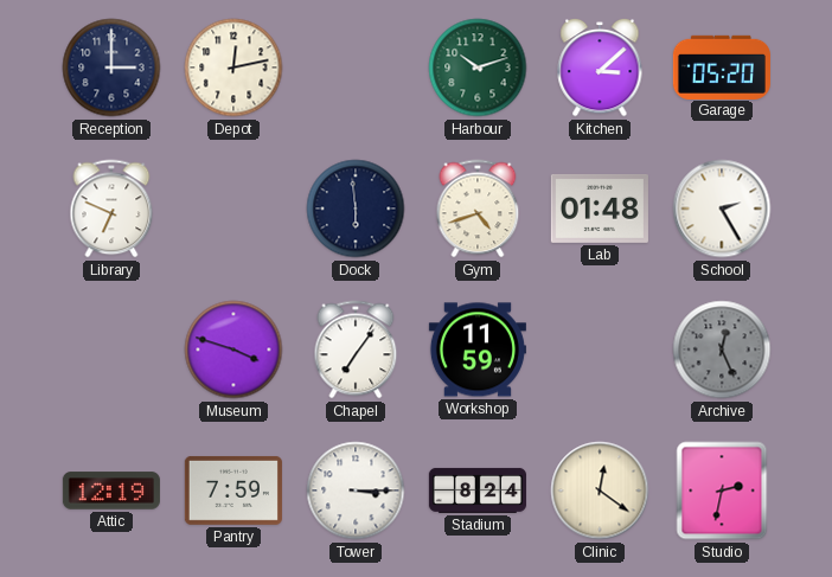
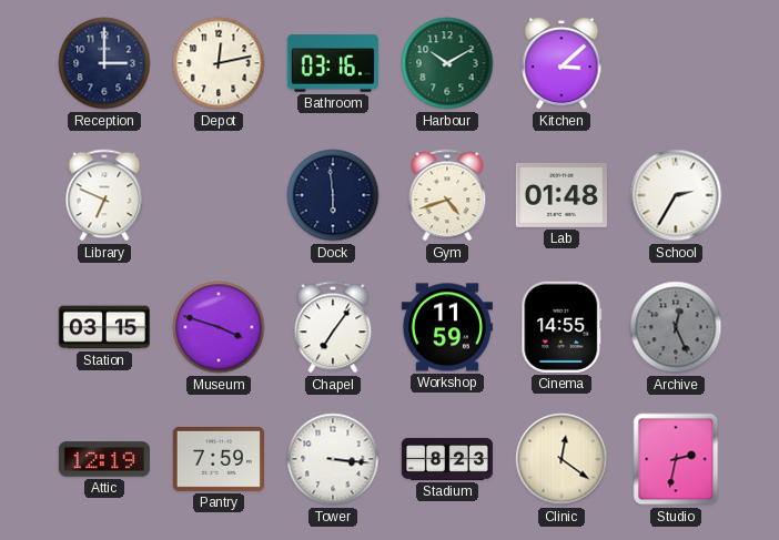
Bathroom: none -> 03:16 (333, 63)
Harbour: 10:12 -> 10:10 (447, 63)
Garage: 05:20 -> none (722, 66)
School: 2:25 -> 2:35 (676, 195)
Station: none -> 03:15 (104, 327)
Cinema: none -> 14:55 (562, 327)
Tower: 3:15 -> 3:16 (333, 459)
Stadium: 8:24 -> 8:23 (447, 459)
